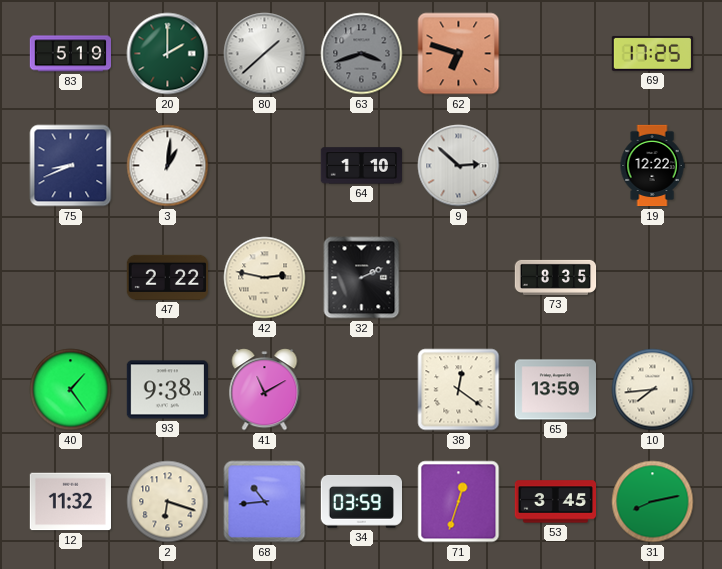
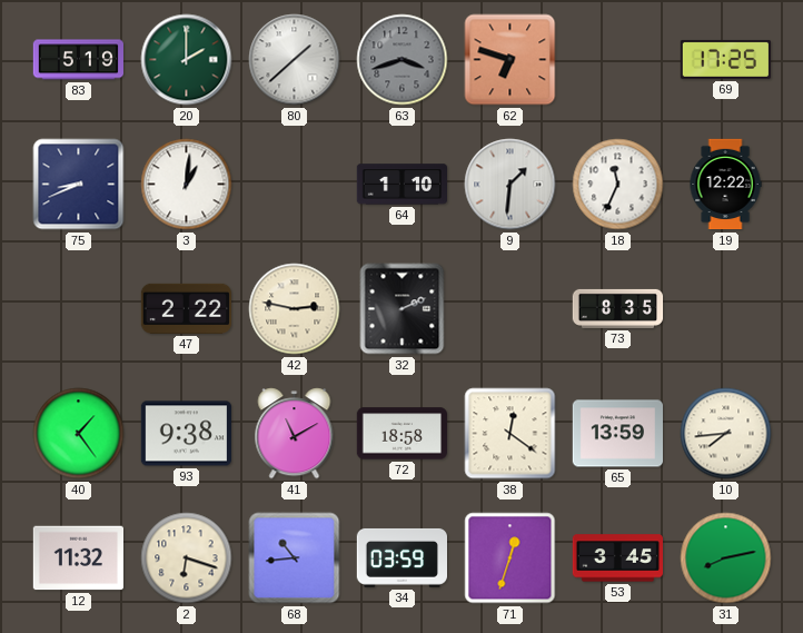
9: 2:52 -> 1:31 (510, 185)
18: none -> 11:34 (618, 185)
72: none -> 18:58 (401, 434)
